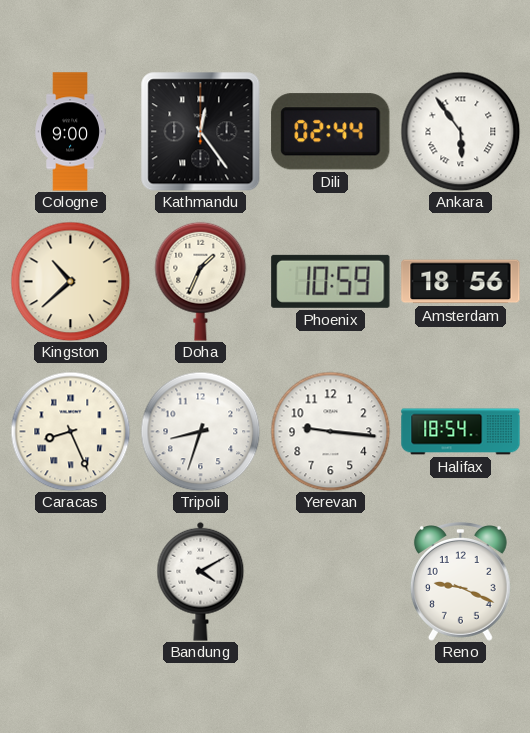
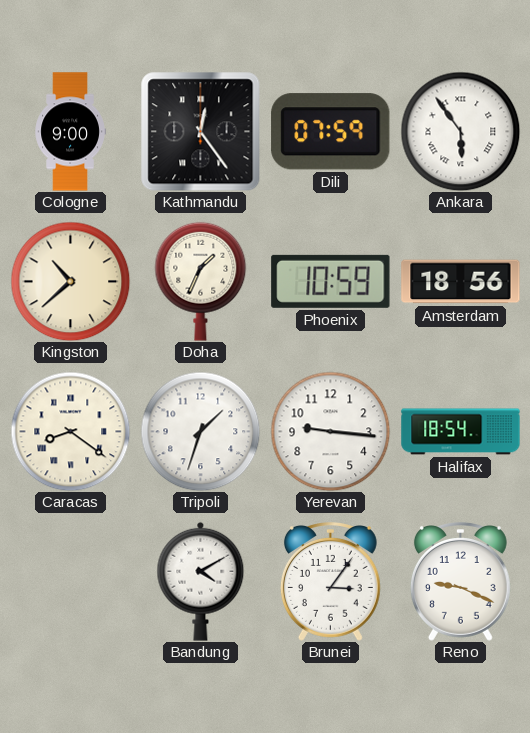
Dili: 02:44 -> 07:59 (331, 132)
Caracas: 8:26 -> 8:21 (70, 431)
Tripoli: 8:33 -> 1:33 (200, 431)
Brunei: none -> 3:06 (330, 582)
